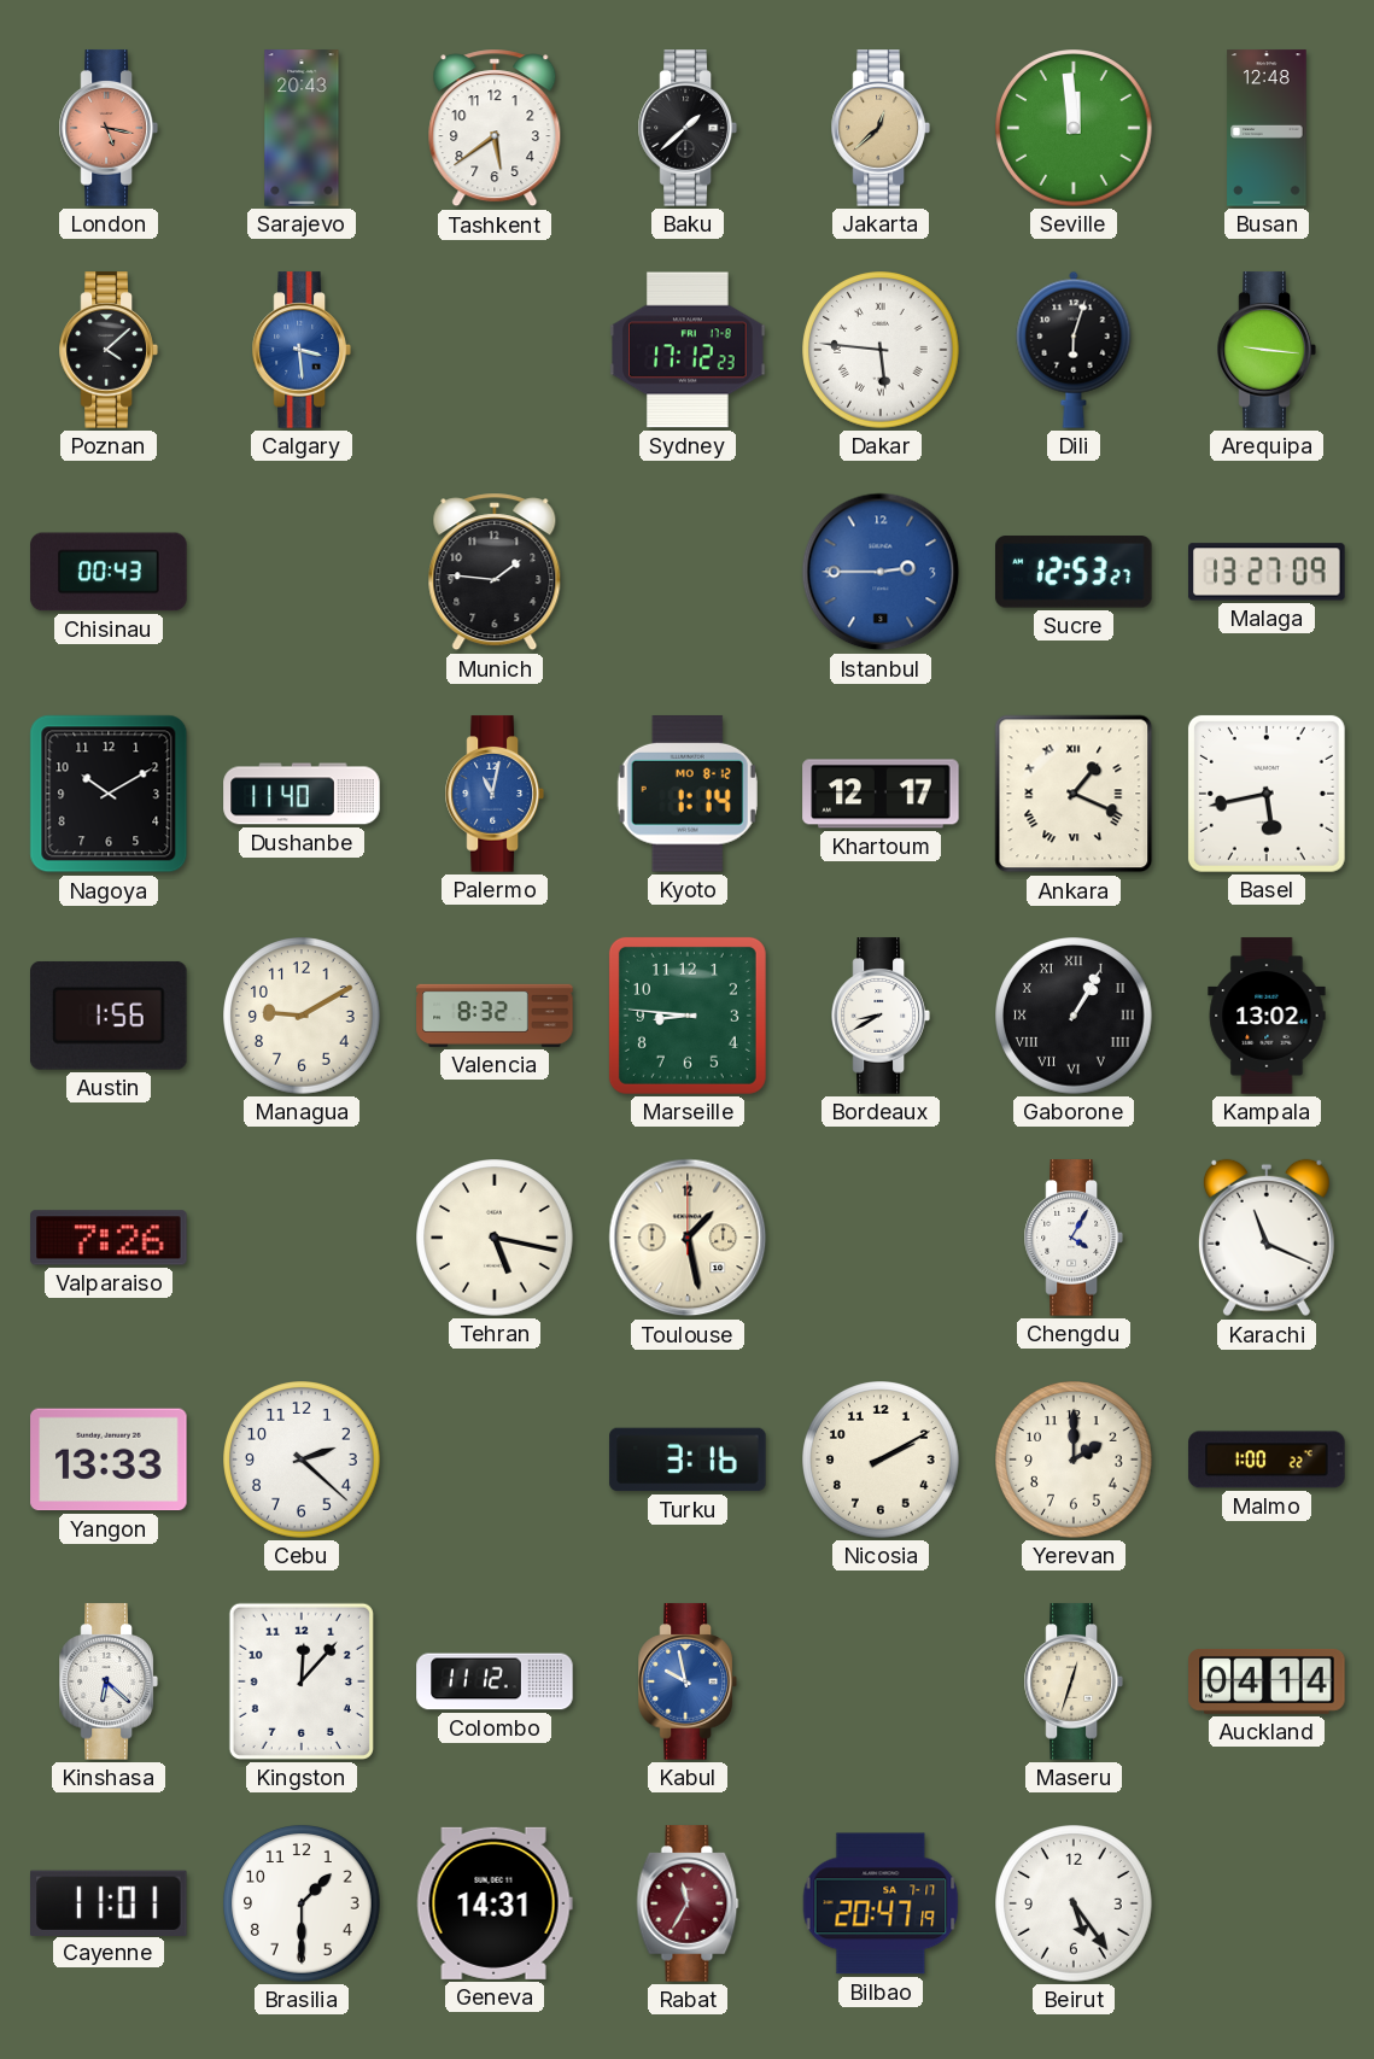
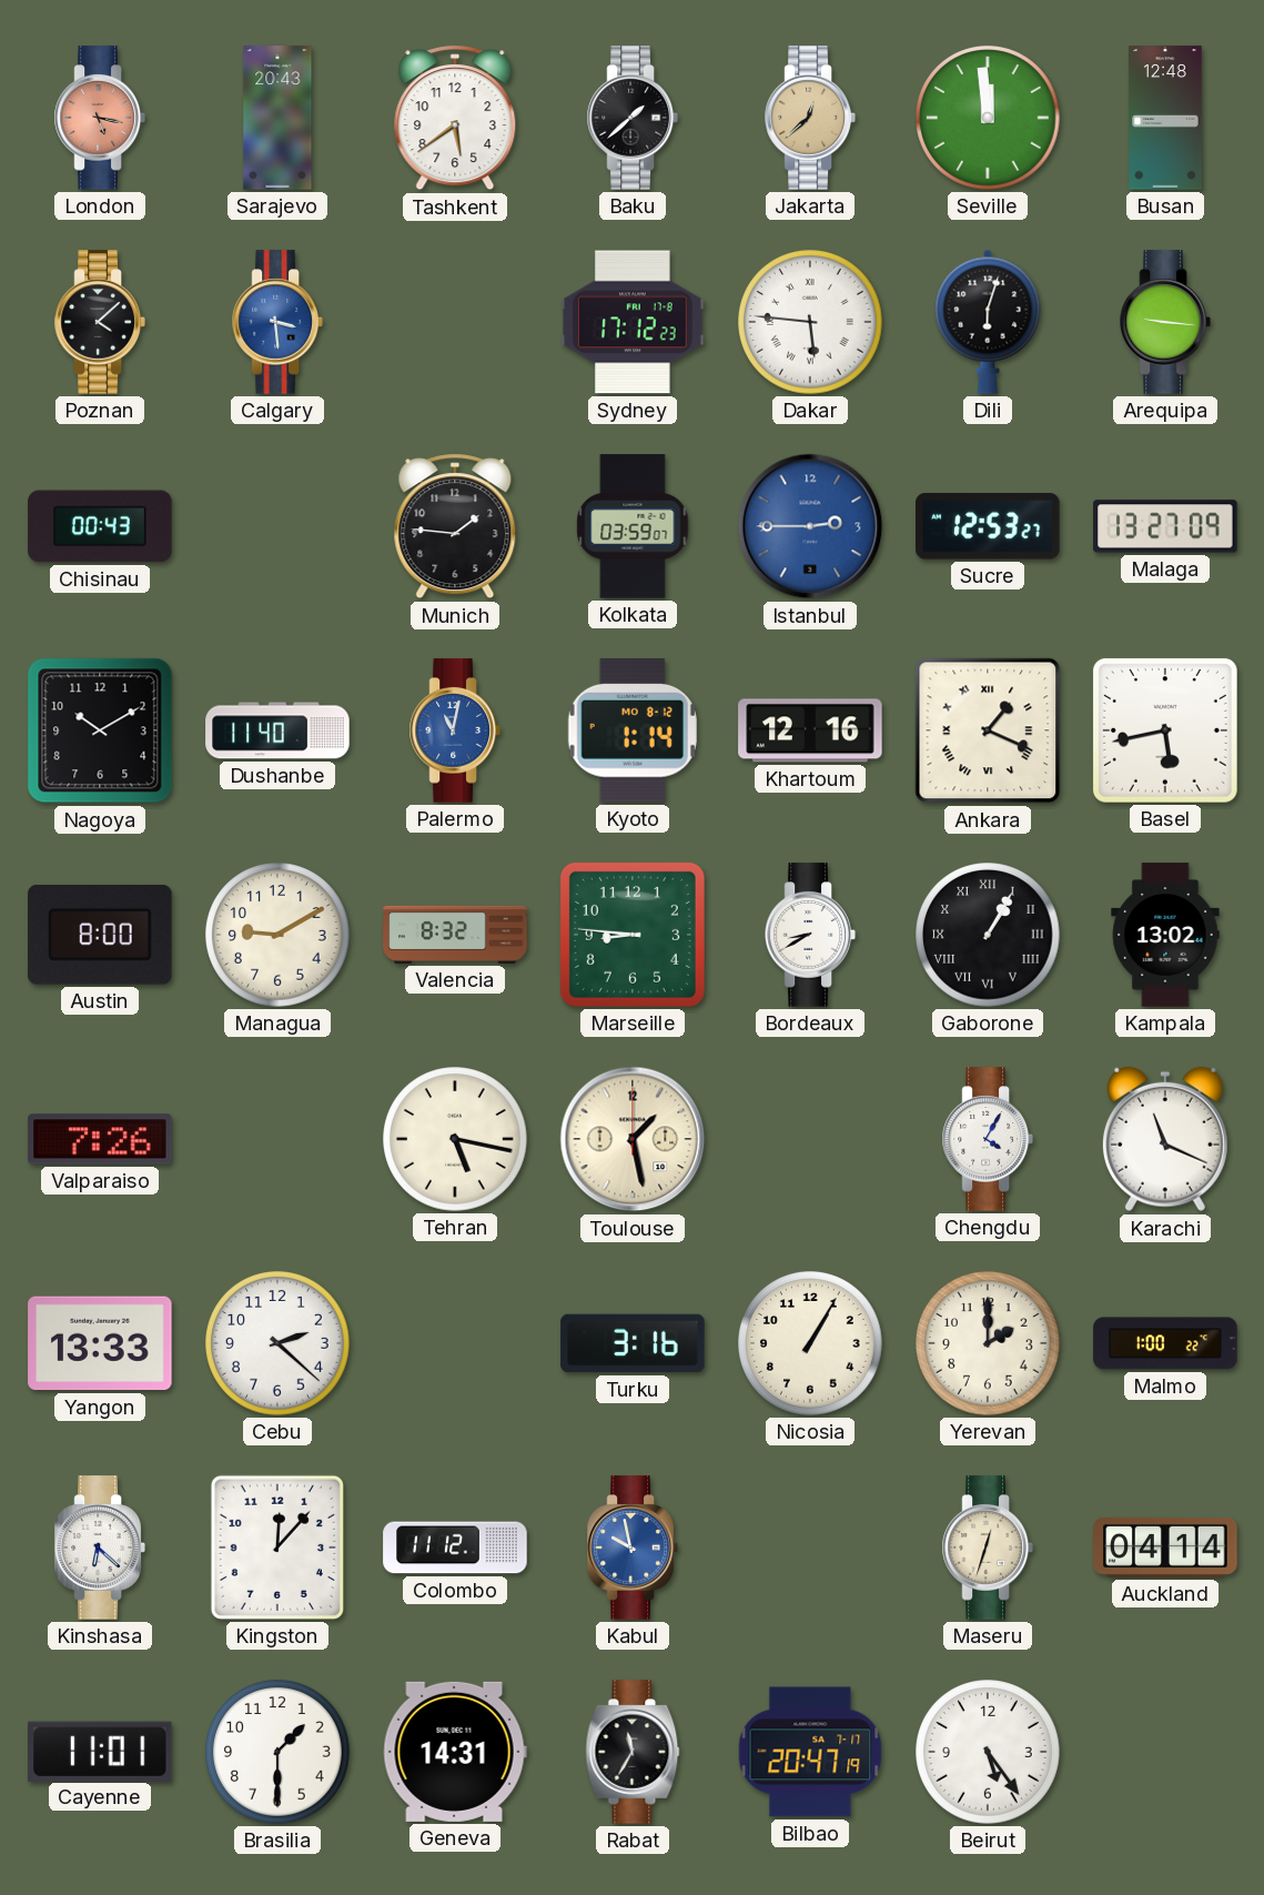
Kolkata: none -> 03:59 (633, 526)
Khartoum: 12:17 -> 12:16 (810, 730)
Austin: 1:56 -> 8:00 (101, 935)
Nicosia: 2:10 -> 1:05 (810, 1343)
Rabat dial: burgundy -> black (633, 1752)
